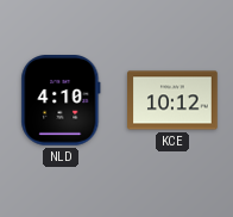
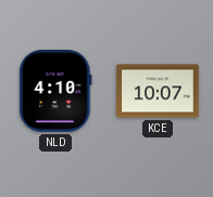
KCE: 10:12 -> 10:07 (158, 91)
